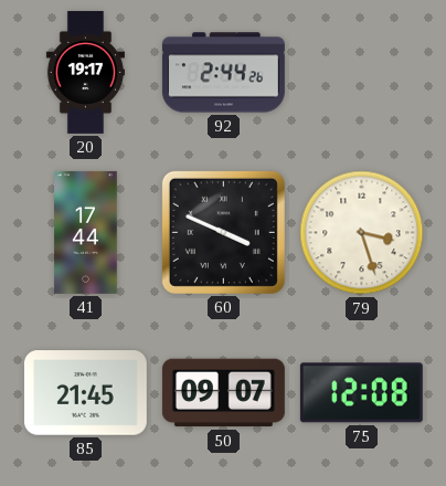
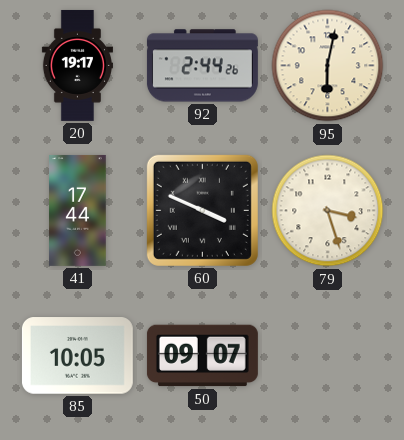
95: none -> 6:02 (328, 66)
85: 21:45 -> 10:05 (77, 356)
75: 12:08 -> none (361, 393)
